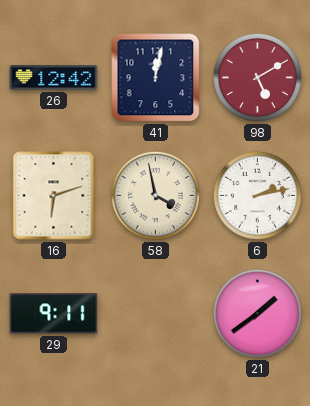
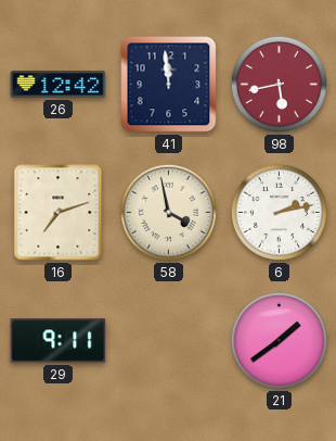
41: 12:02 -> 11:59 (169, 85)
98: 5:10 -> 5:43 (279, 84)
16: 6:12 -> 7:12 (59, 213)
